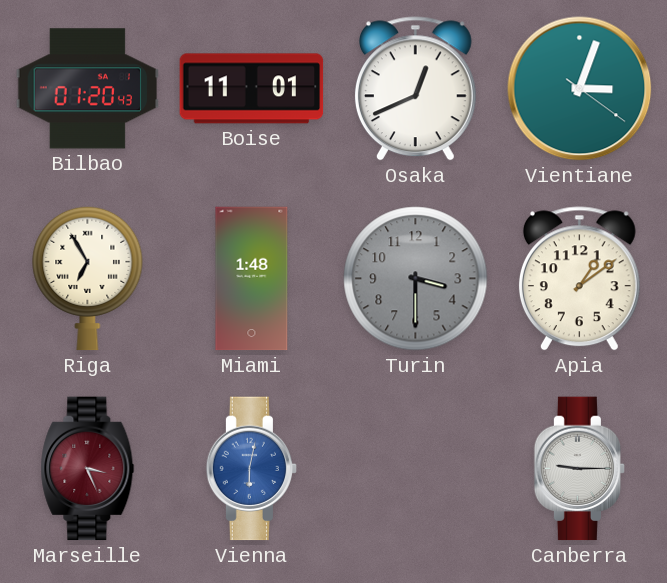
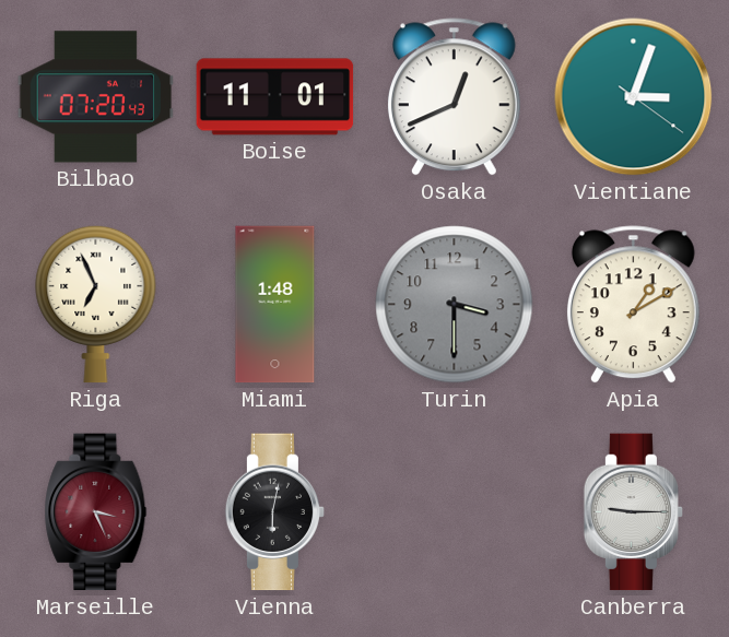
Bilbao: 01:20 -> 07:20 (96, 97)
Riga: 6:55 -> 6:56 (96, 304)
Apia: 1:09 -> 1:10 (633, 305)
Vienna dial: blue -> black (275, 512)
